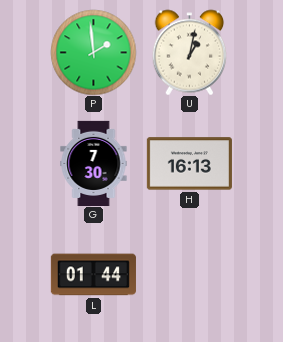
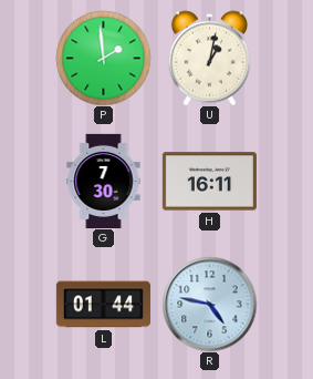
H: 16:13 -> 16:11 (209, 182)
R: none -> 4:47 (209, 304)
